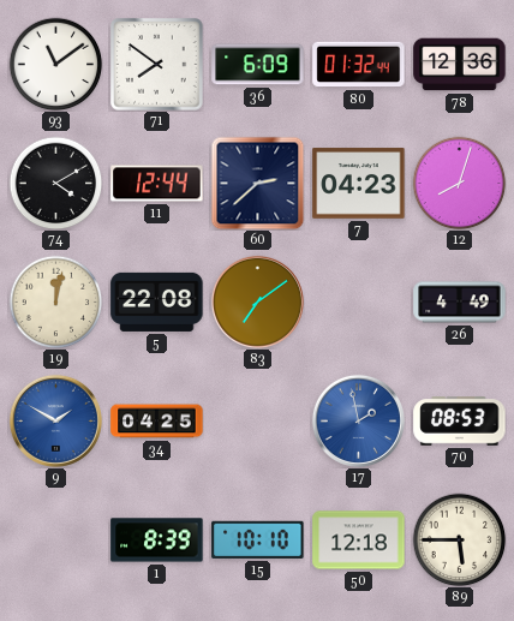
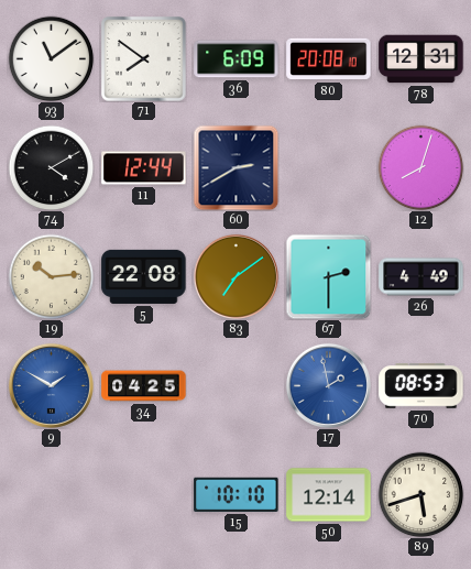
80: 01:32 -> 20:08 (329, 59)
78: 12:36 -> 12:31 (421, 59)
60: 2:38 -> 2:40 (235, 167)
7: 04:23 -> none (359, 184)
19: 12:02 -> 10:14 (51, 276)
67: none -> 2:30 (328, 276)
1: 8:39 -> none (157, 541)
50: 12:18 -> 12:14 (329, 495)
89: 5:45 -> 5:42 (420, 494)
